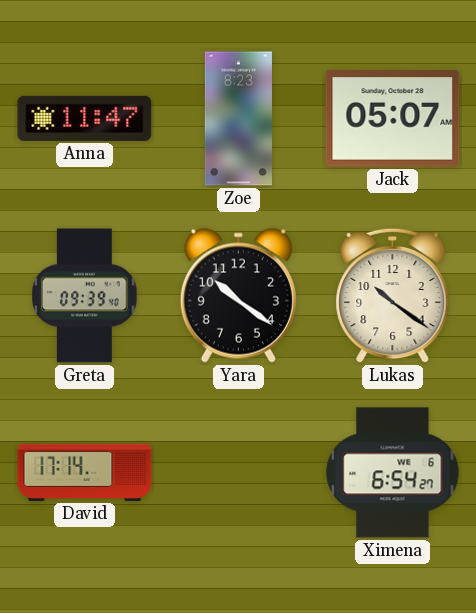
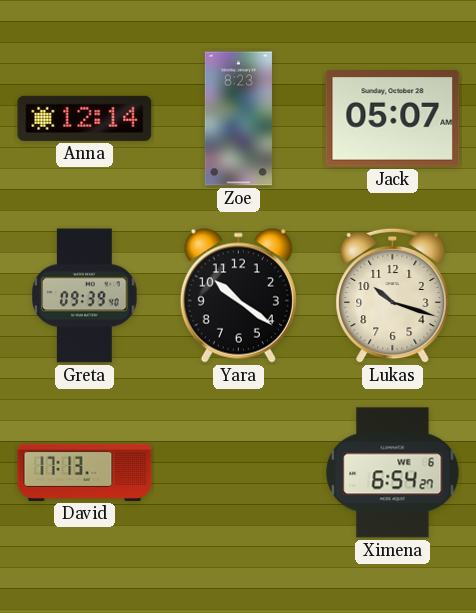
Anna: 11:47 -> 12:14 (85, 118)
Lukas: 10:21 -> 10:18 (393, 296)
David: 17:14 -> 17:13 (85, 472)
